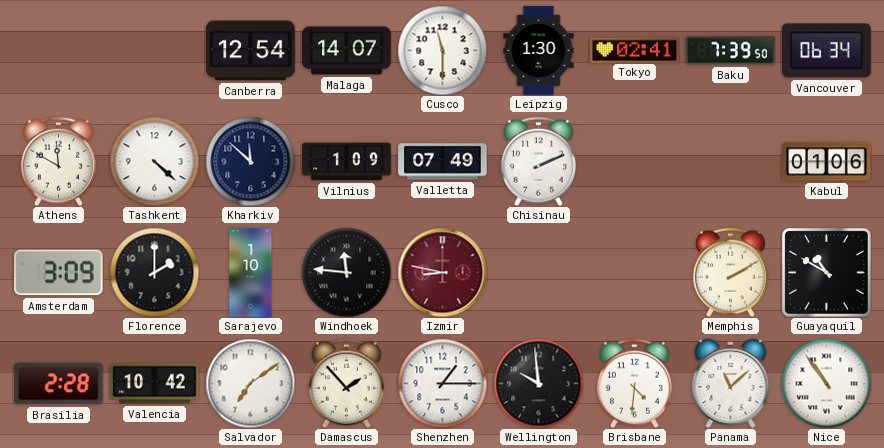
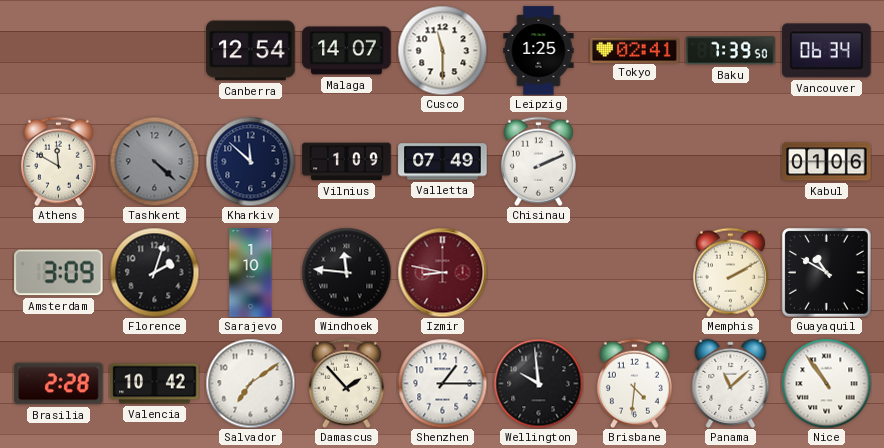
Leipzig: 1:30 -> 1:25 (539, 51)
Tashkent dial: white -> grey (154, 161)
Florence: 2:00 -> 2:03 (154, 272)
